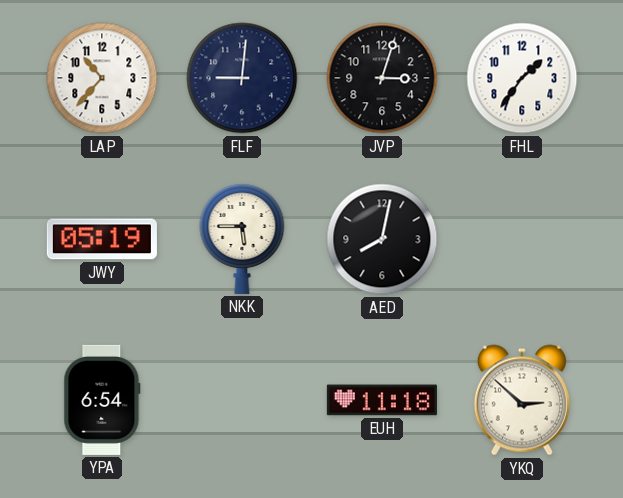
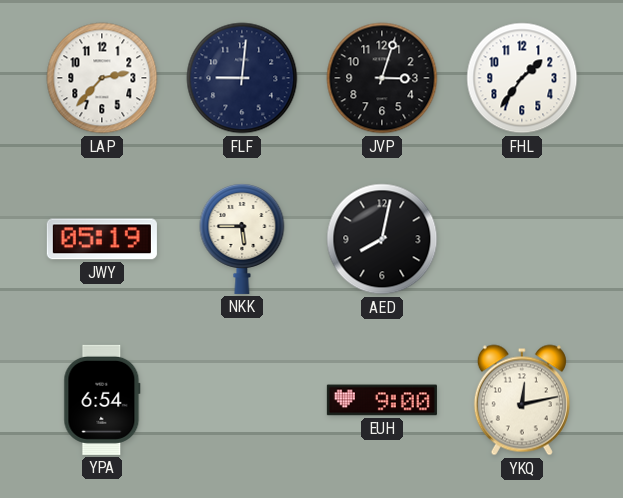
LAP: 10:37 -> 2:37 (102, 78)
EUH: 11:18 -> 9:00 (382, 400)
YKQ: 2:52 -> 12:13 (522, 400)
